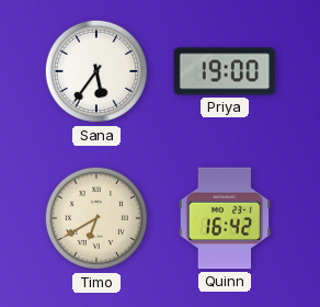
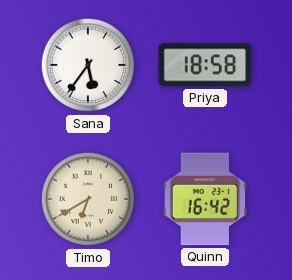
Priya: 19:00 -> 18:58 (205, 65)
